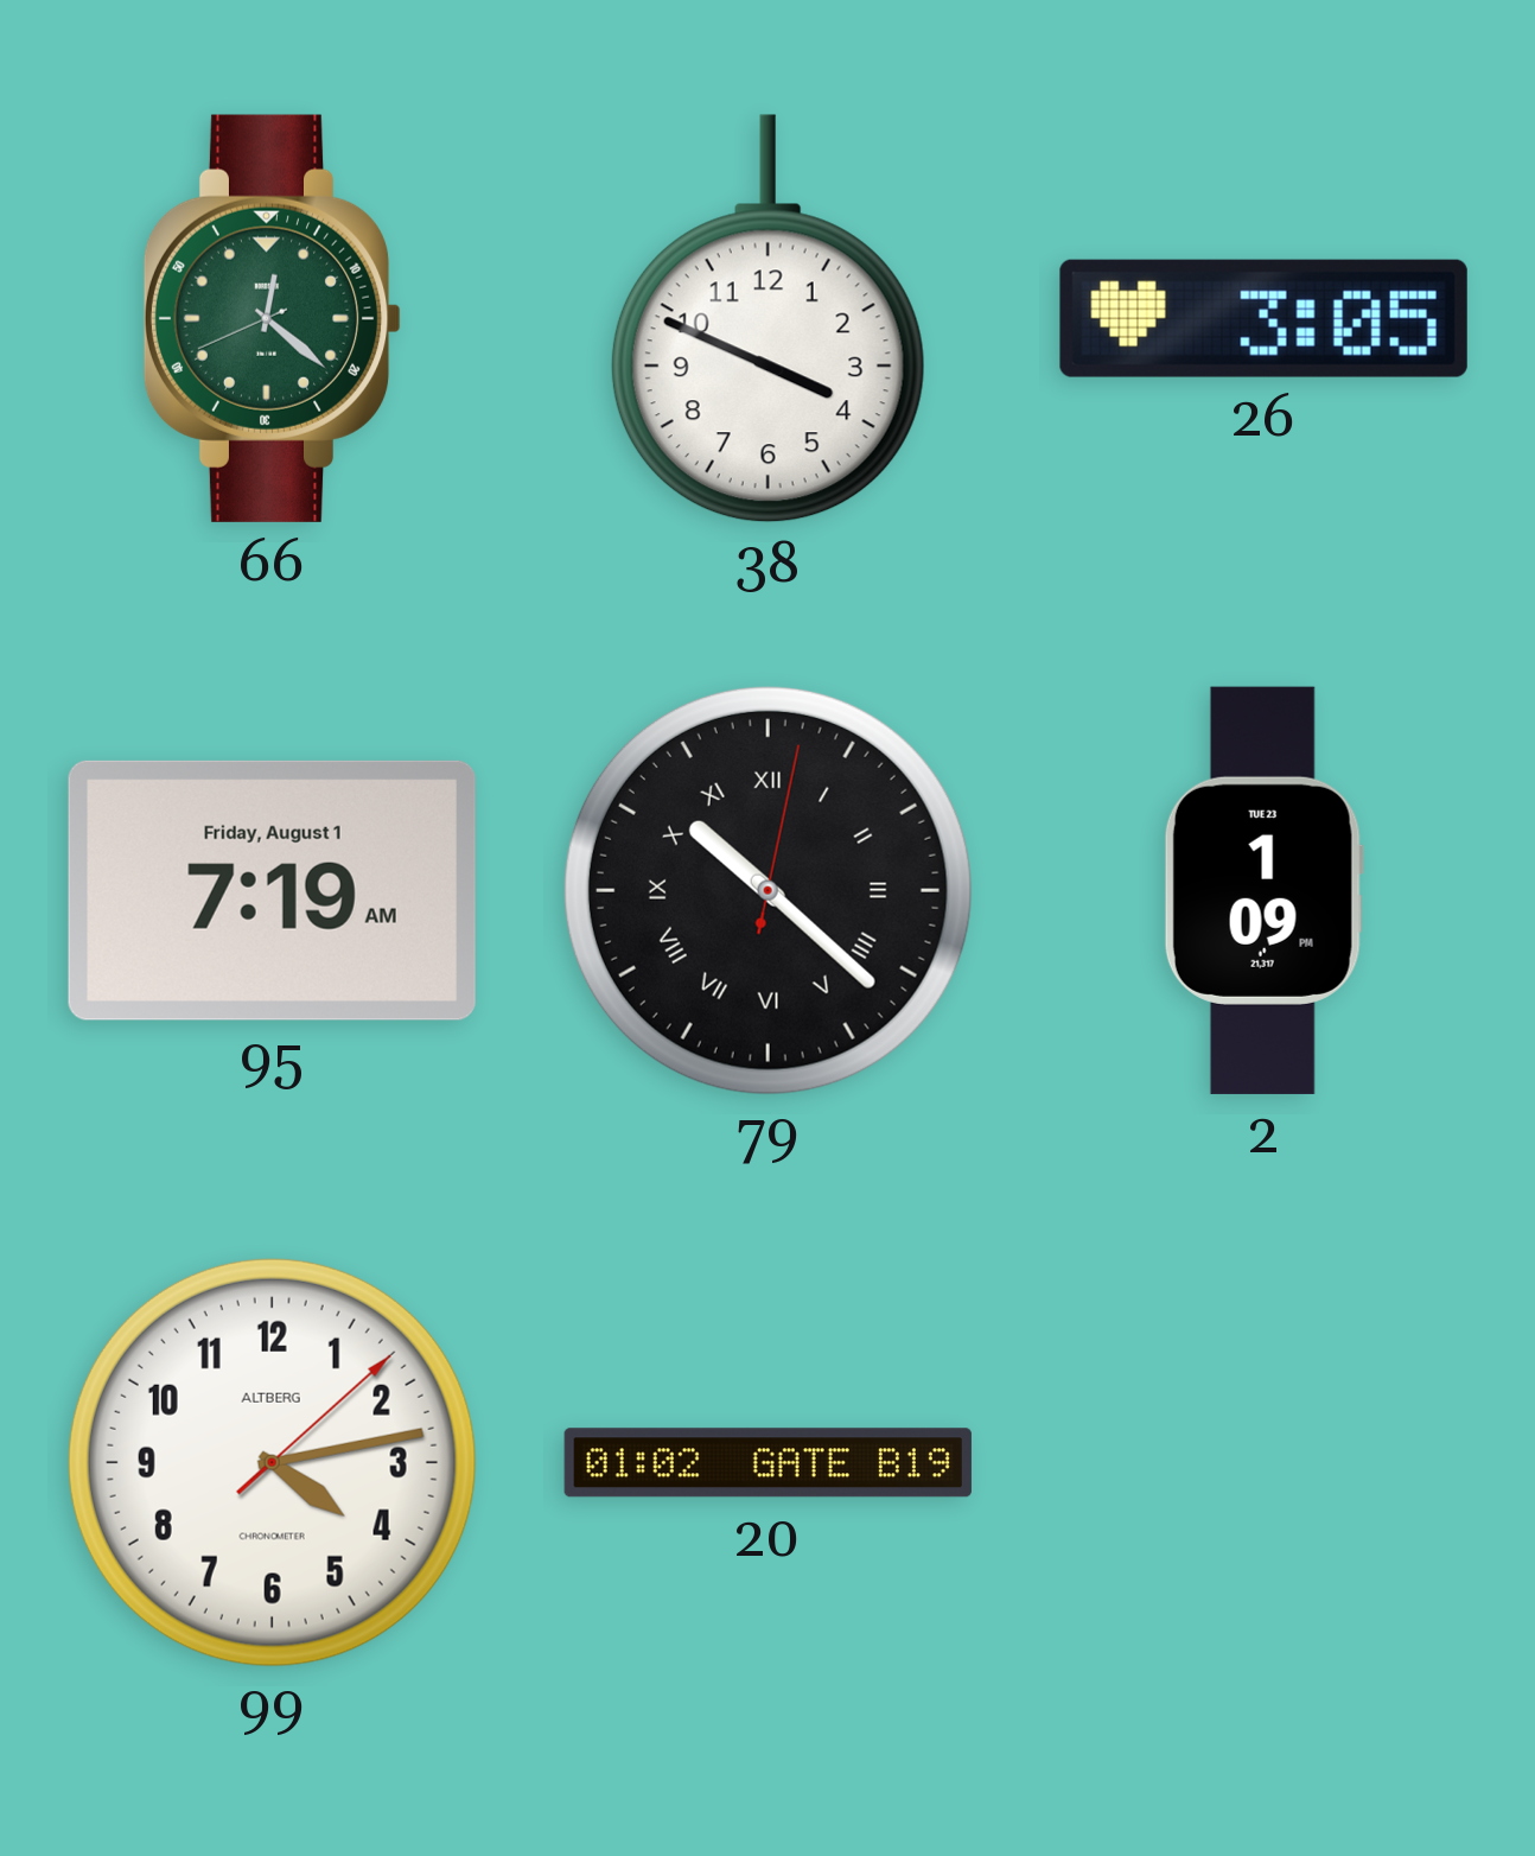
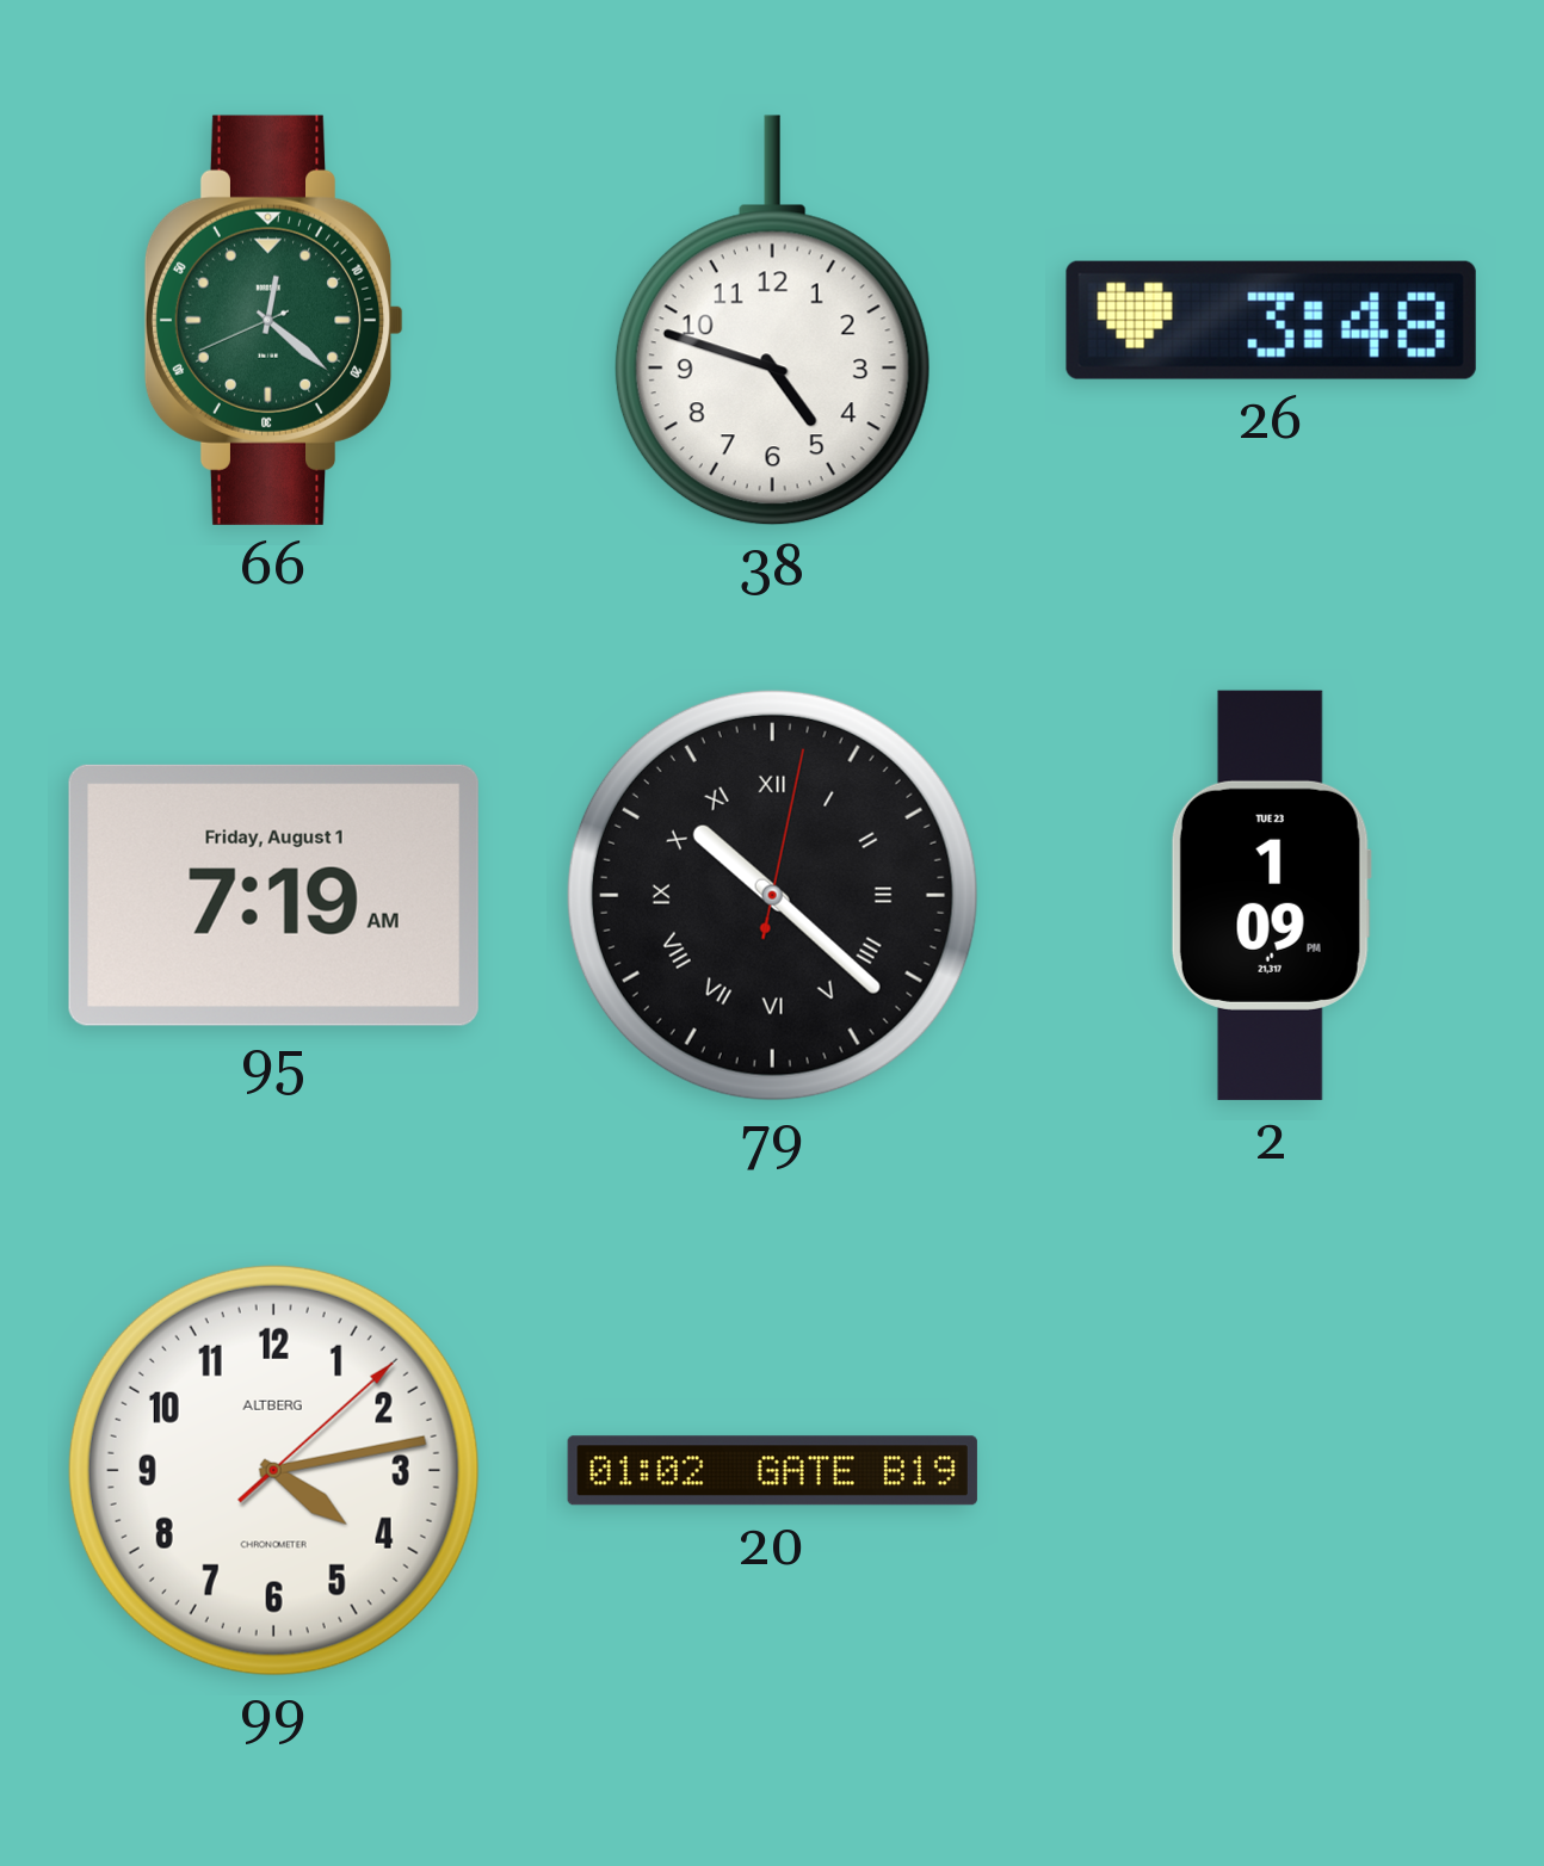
38: 3:49 -> 4:48 (772, 321)
26: 3:05 -> 3:48 (1271, 320)
